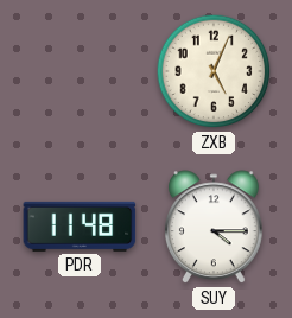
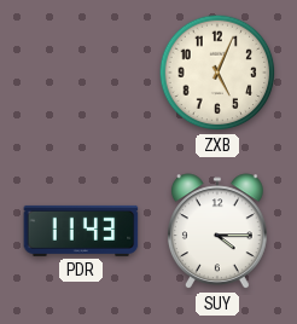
PDR: 11:48 -> 11:43 (81, 231)
